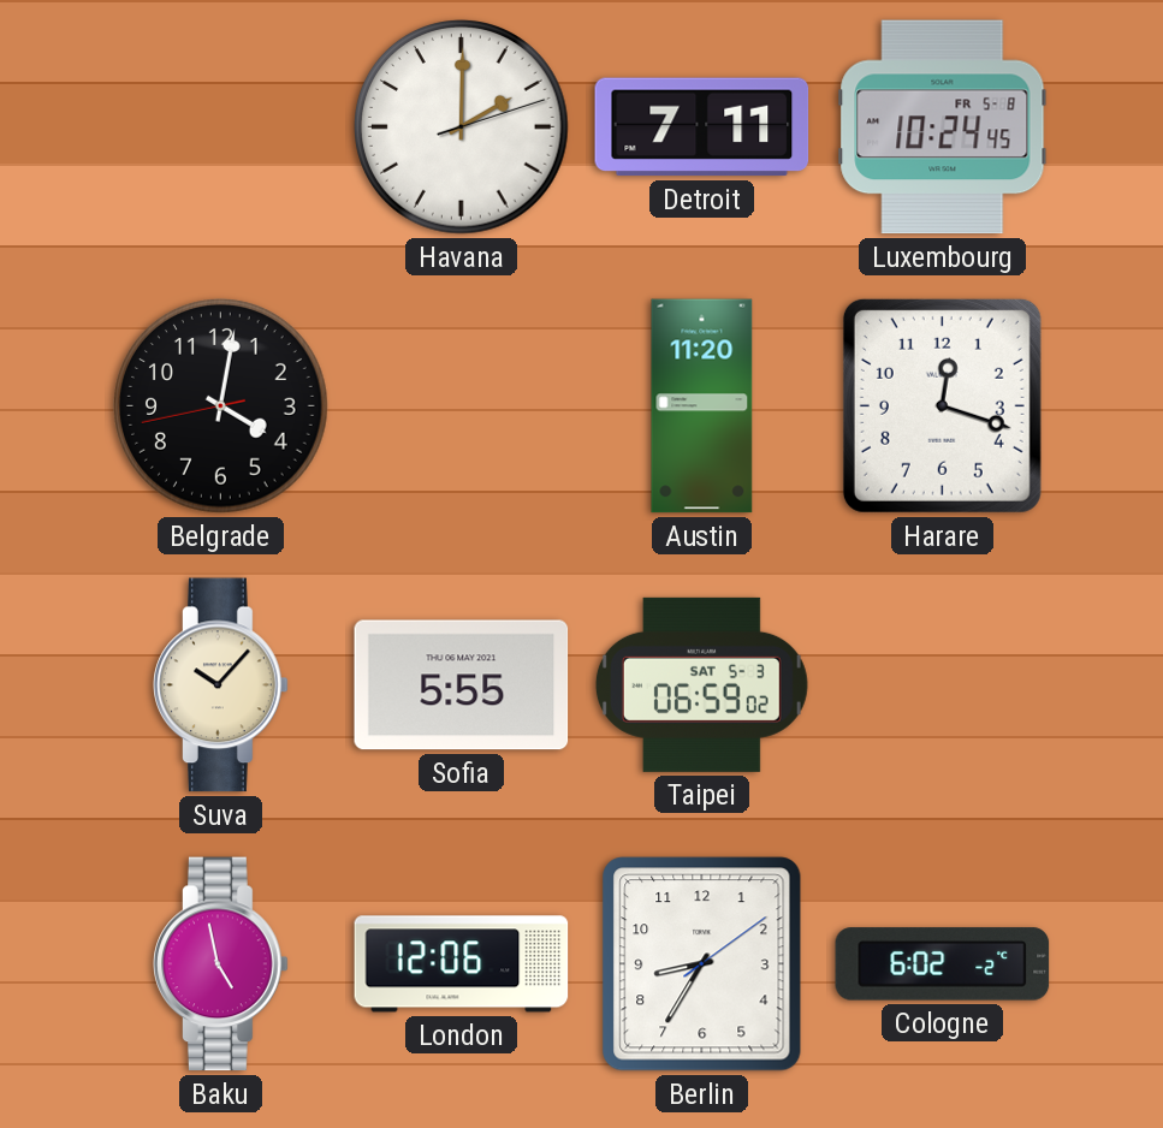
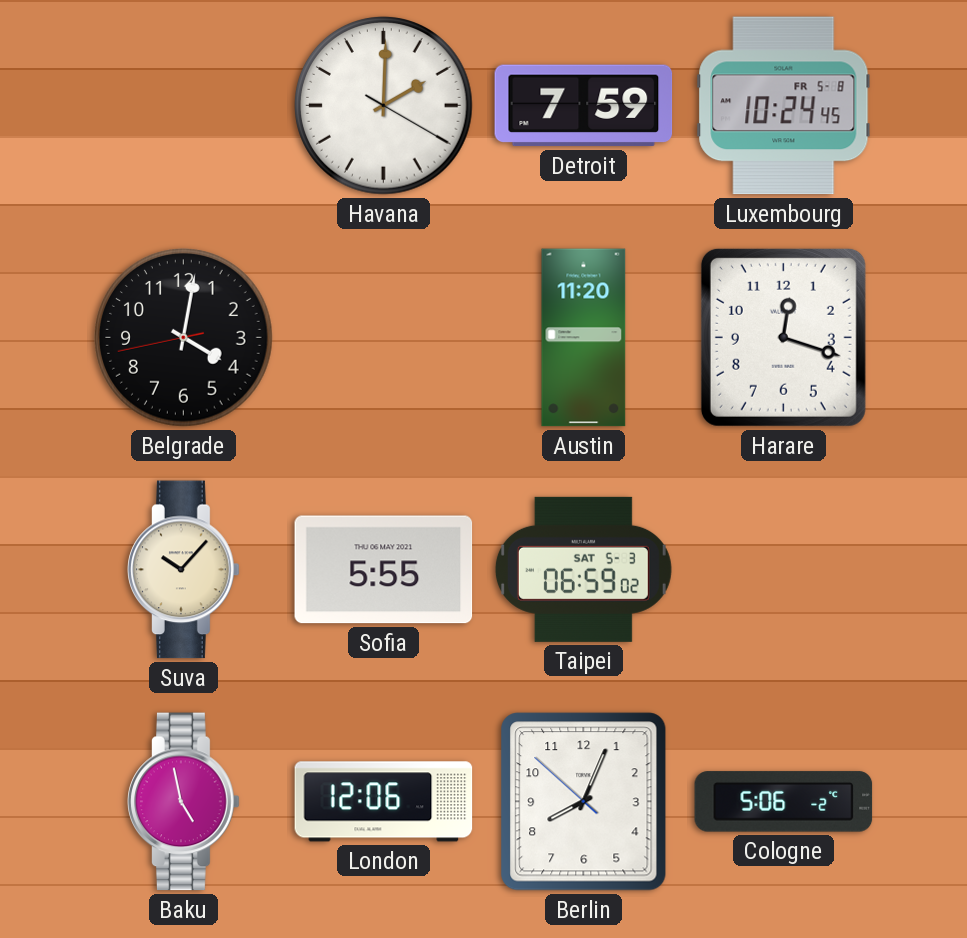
Havana: 2:00:12 -> 2:00:20 (384, 106)
Detroit: 7:11 -> 7:59 (584, 106)
Berlin: 8:35 -> 8:03 (584, 802)
Cologne: 6:02 -> 5:06 (784, 802)
